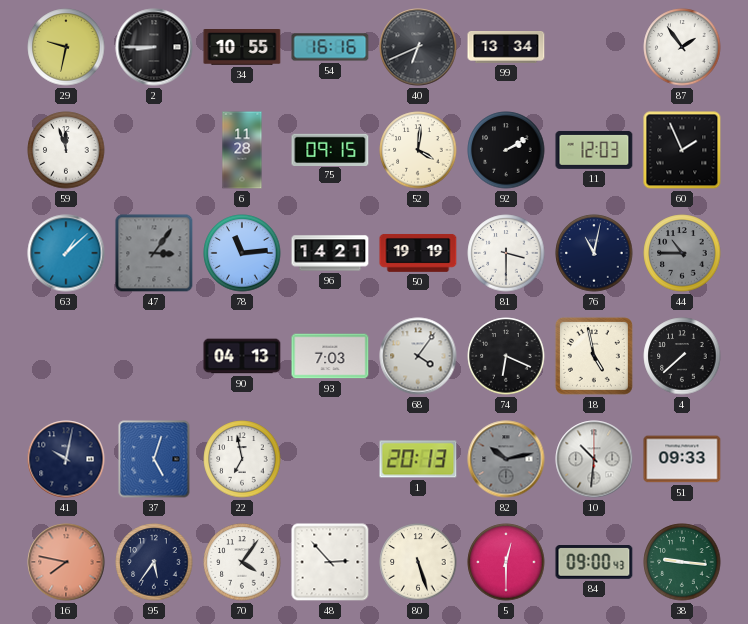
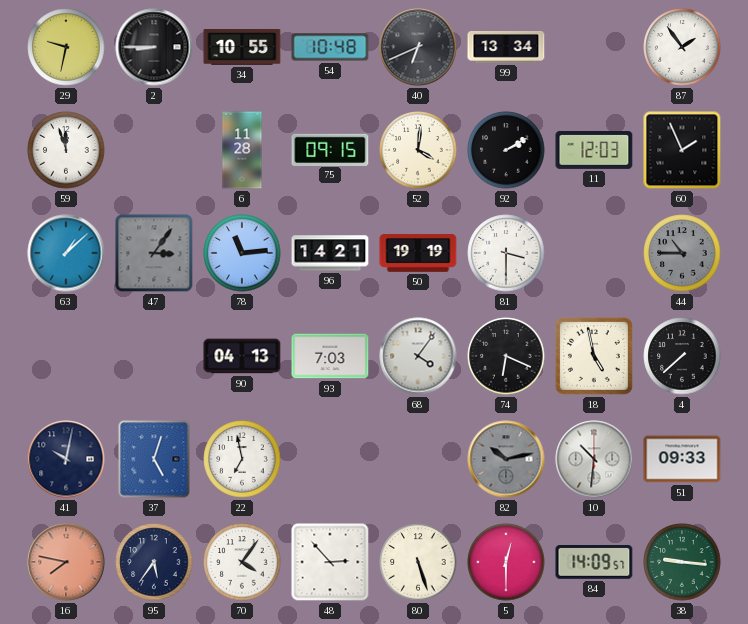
54: 16:16 -> 10:48 (330, 47)
76: 11:02 -> none (594, 253)
1: 20:13 -> none (418, 459)
84: 09:00 -> 14:09 (594, 563)
